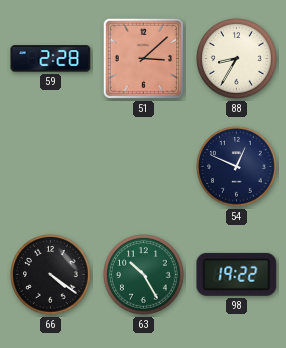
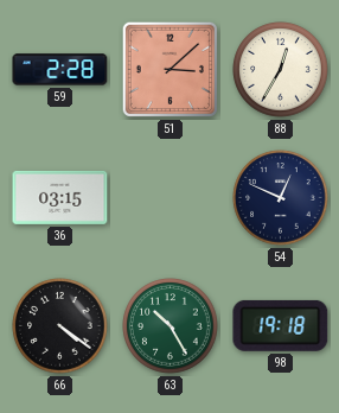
88: 8:35 -> 12:35 (281, 70)
36: none -> 03:15 (60, 197)
98: 19:22 -> 19:18 (281, 325)
